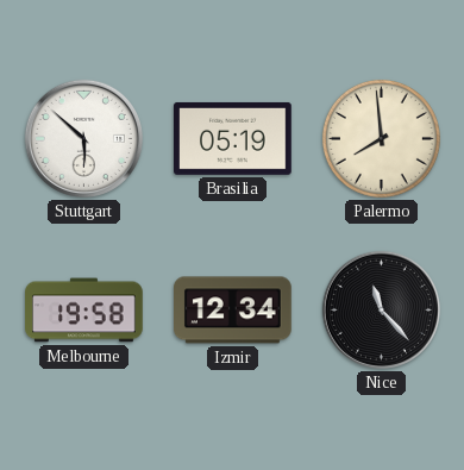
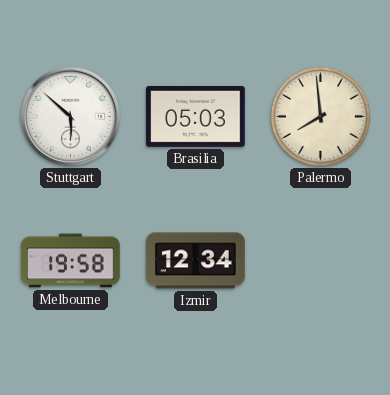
Brasilia: 05:19 -> 05:03 (196, 116)
Nice: 11:23 -> none (381, 309)
